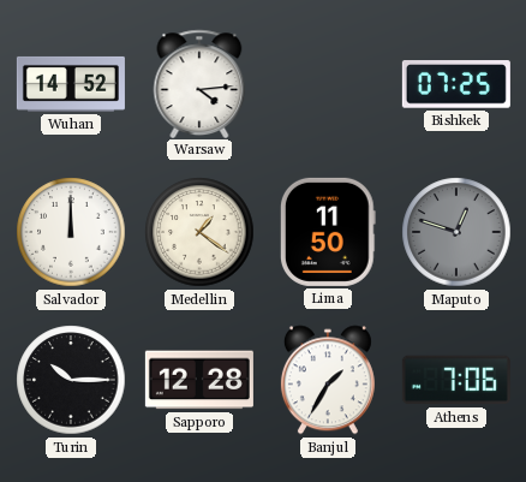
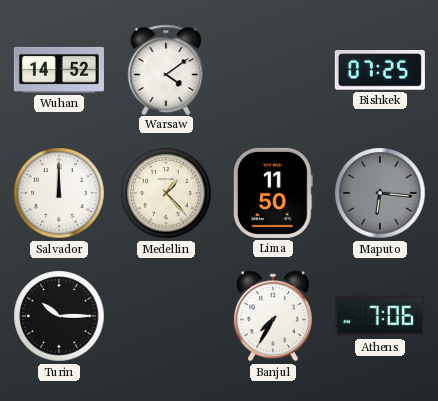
Warsaw: 4:14 -> 4:09 (166, 69)
Medellin: 1:21 -> 1:23 (166, 193)
Maputo: 12:48 -> 6:16 (380, 193)
Sapporo: 12:28 -> none (199, 380)
Banjul: 1:35 -> 7:35 (273, 316)
